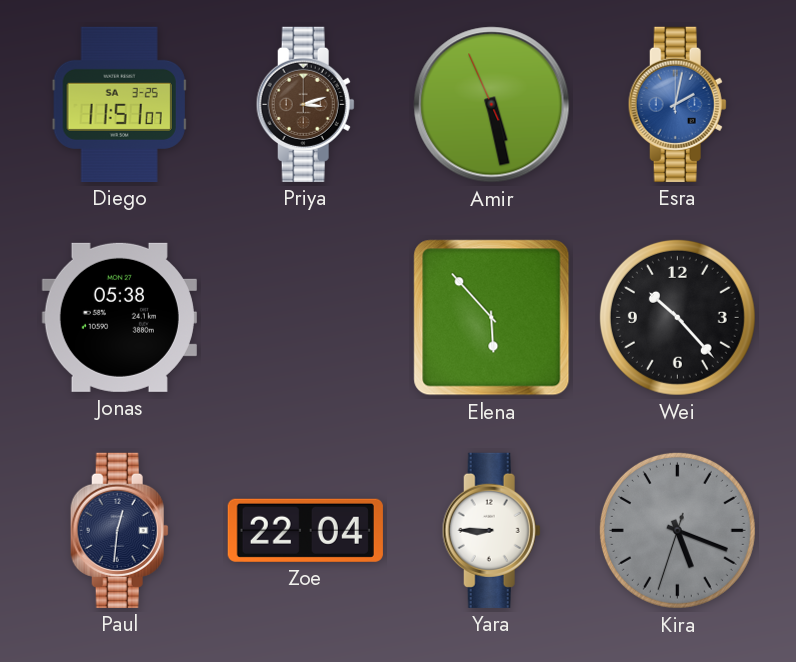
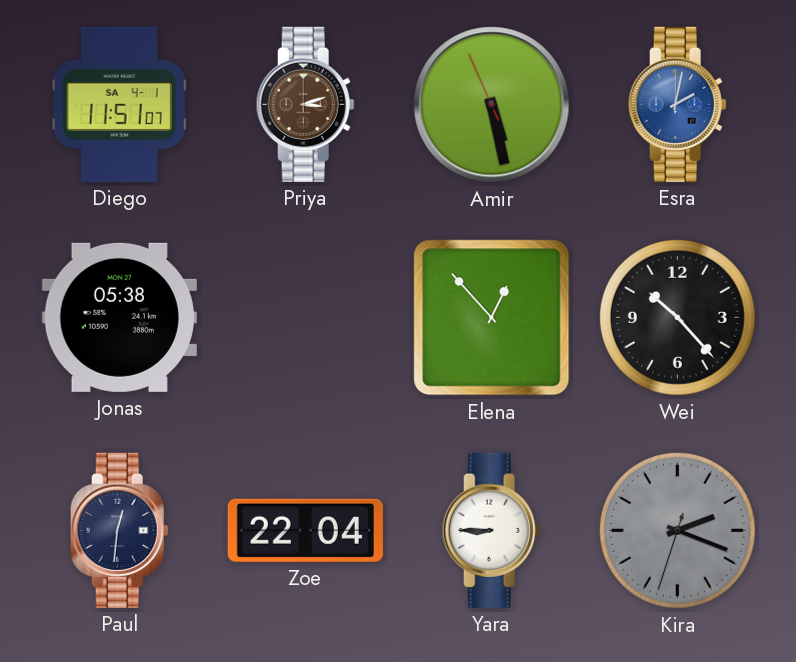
Diego date: SA 3-25 -> SA 4-1 (119, 104)
Elena: 5:53 -> 12:53 (492, 318)
Kira: 5:18 -> 2:18 (677, 530)
